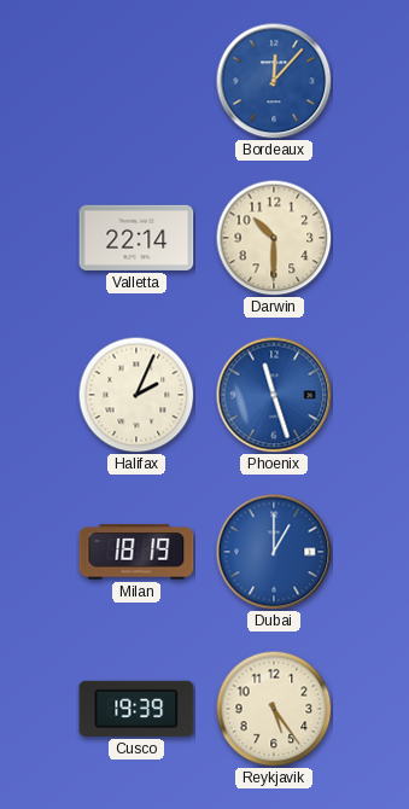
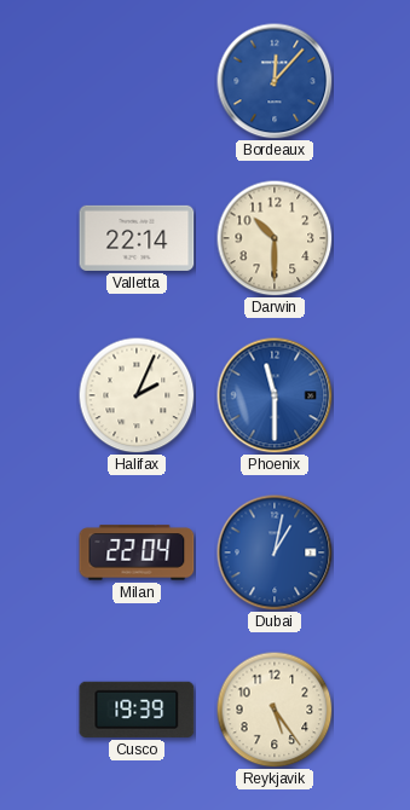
Phoenix: 11:27 -> 11:30 (275, 395)
Milan: 18:19 -> 22:04 (137, 552)
Dubai: 1:00 -> 1:02 (275, 552)
